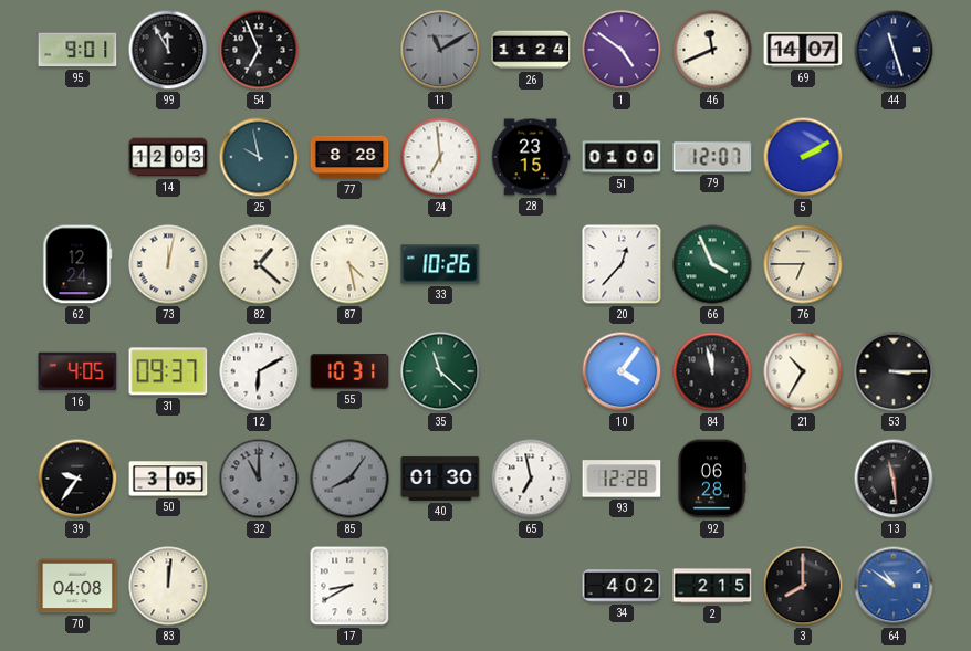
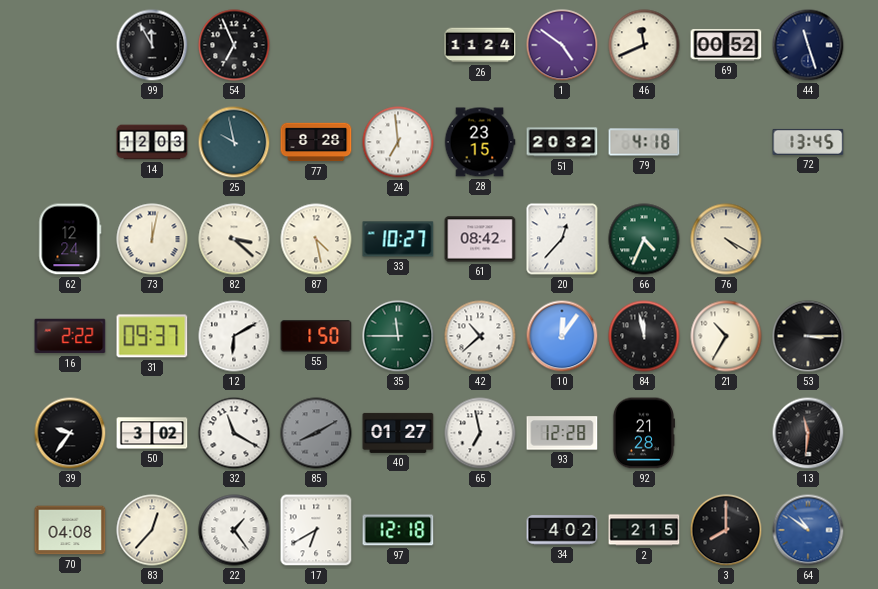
95: 9:01 -> none (77, 50)
11: 11:10 -> none (440, 50)
69: 14:07 -> 00:52 (726, 45)
51: 01:00 -> 20:32 (562, 142)
79: 12:07 -> 4:18 (644, 142)
5: 2:10 -> none (803, 157)
72: none -> 13:45 (808, 142)
82: 1:22 -> 3:22 (234, 239)
33: 10:26 -> 10:27 (398, 239)
61: none -> 08:42 (480, 239)
66: 3:56 -> 4:34 (644, 239)
76: 6:45 -> 4:20 (726, 239)
16: 4:05 -> 2:22 (70, 336)
55: 10:31 -> 1:50 (316, 336)
35: 11:22 -> 11:45 (398, 336)
42: none -> 10:38 (480, 336)
10: 4:06 -> 12:06 (562, 336)
50: 3:05 -> 3:02 (152, 433)
32: 11:00 -> 11:20 (234, 433)
32 dial: grey -> white (234, 433)
85: 8:06 -> 8:10 (316, 433)
40: 01:30 -> 01:27 (398, 433)
92: 06:28 -> 21:28 (643, 433)
13: 11:29 -> 11:31 (808, 433)
83: 12:01 -> 12:37 (152, 530)
22: none -> 1:24 (234, 530)
17: 8:40 -> 6:40 (316, 530)
97: none -> 12:18 (398, 530)
